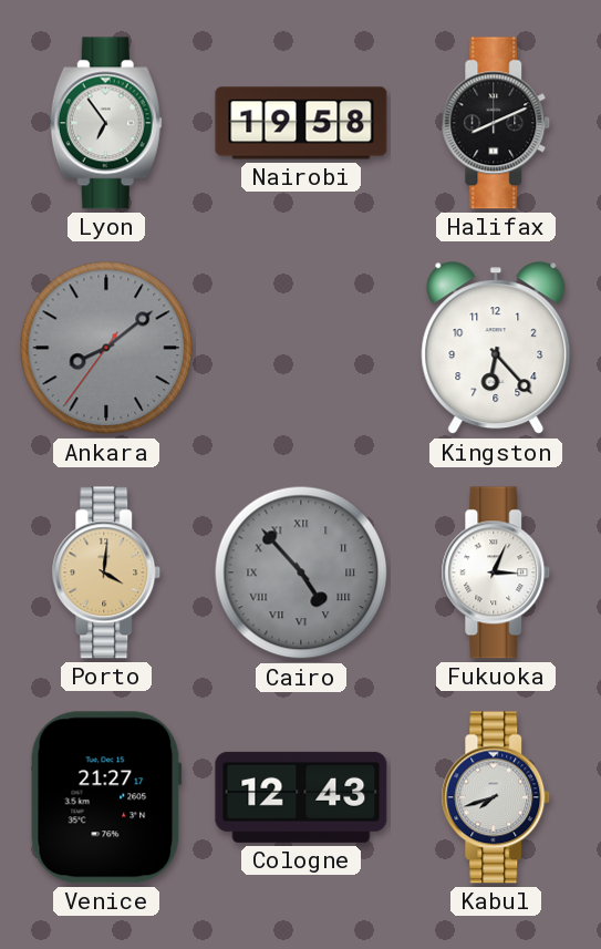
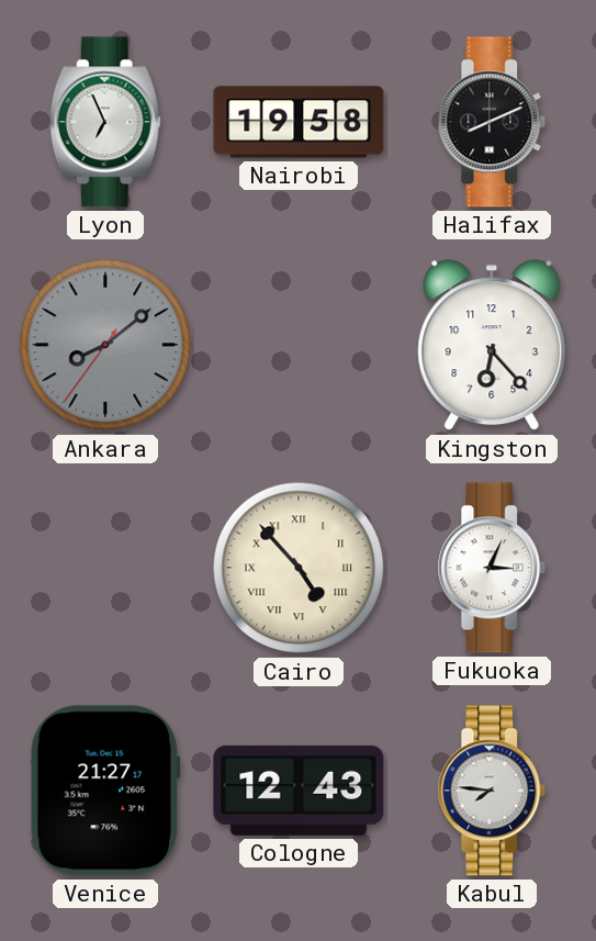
Lyon: 6:54 -> 6:56 (105, 122)
Porto: 4:01 -> none (106, 573)
Cairo dial: grey -> cream (299, 568)
Kabul: 7:42 -> 7:46 (492, 791)
